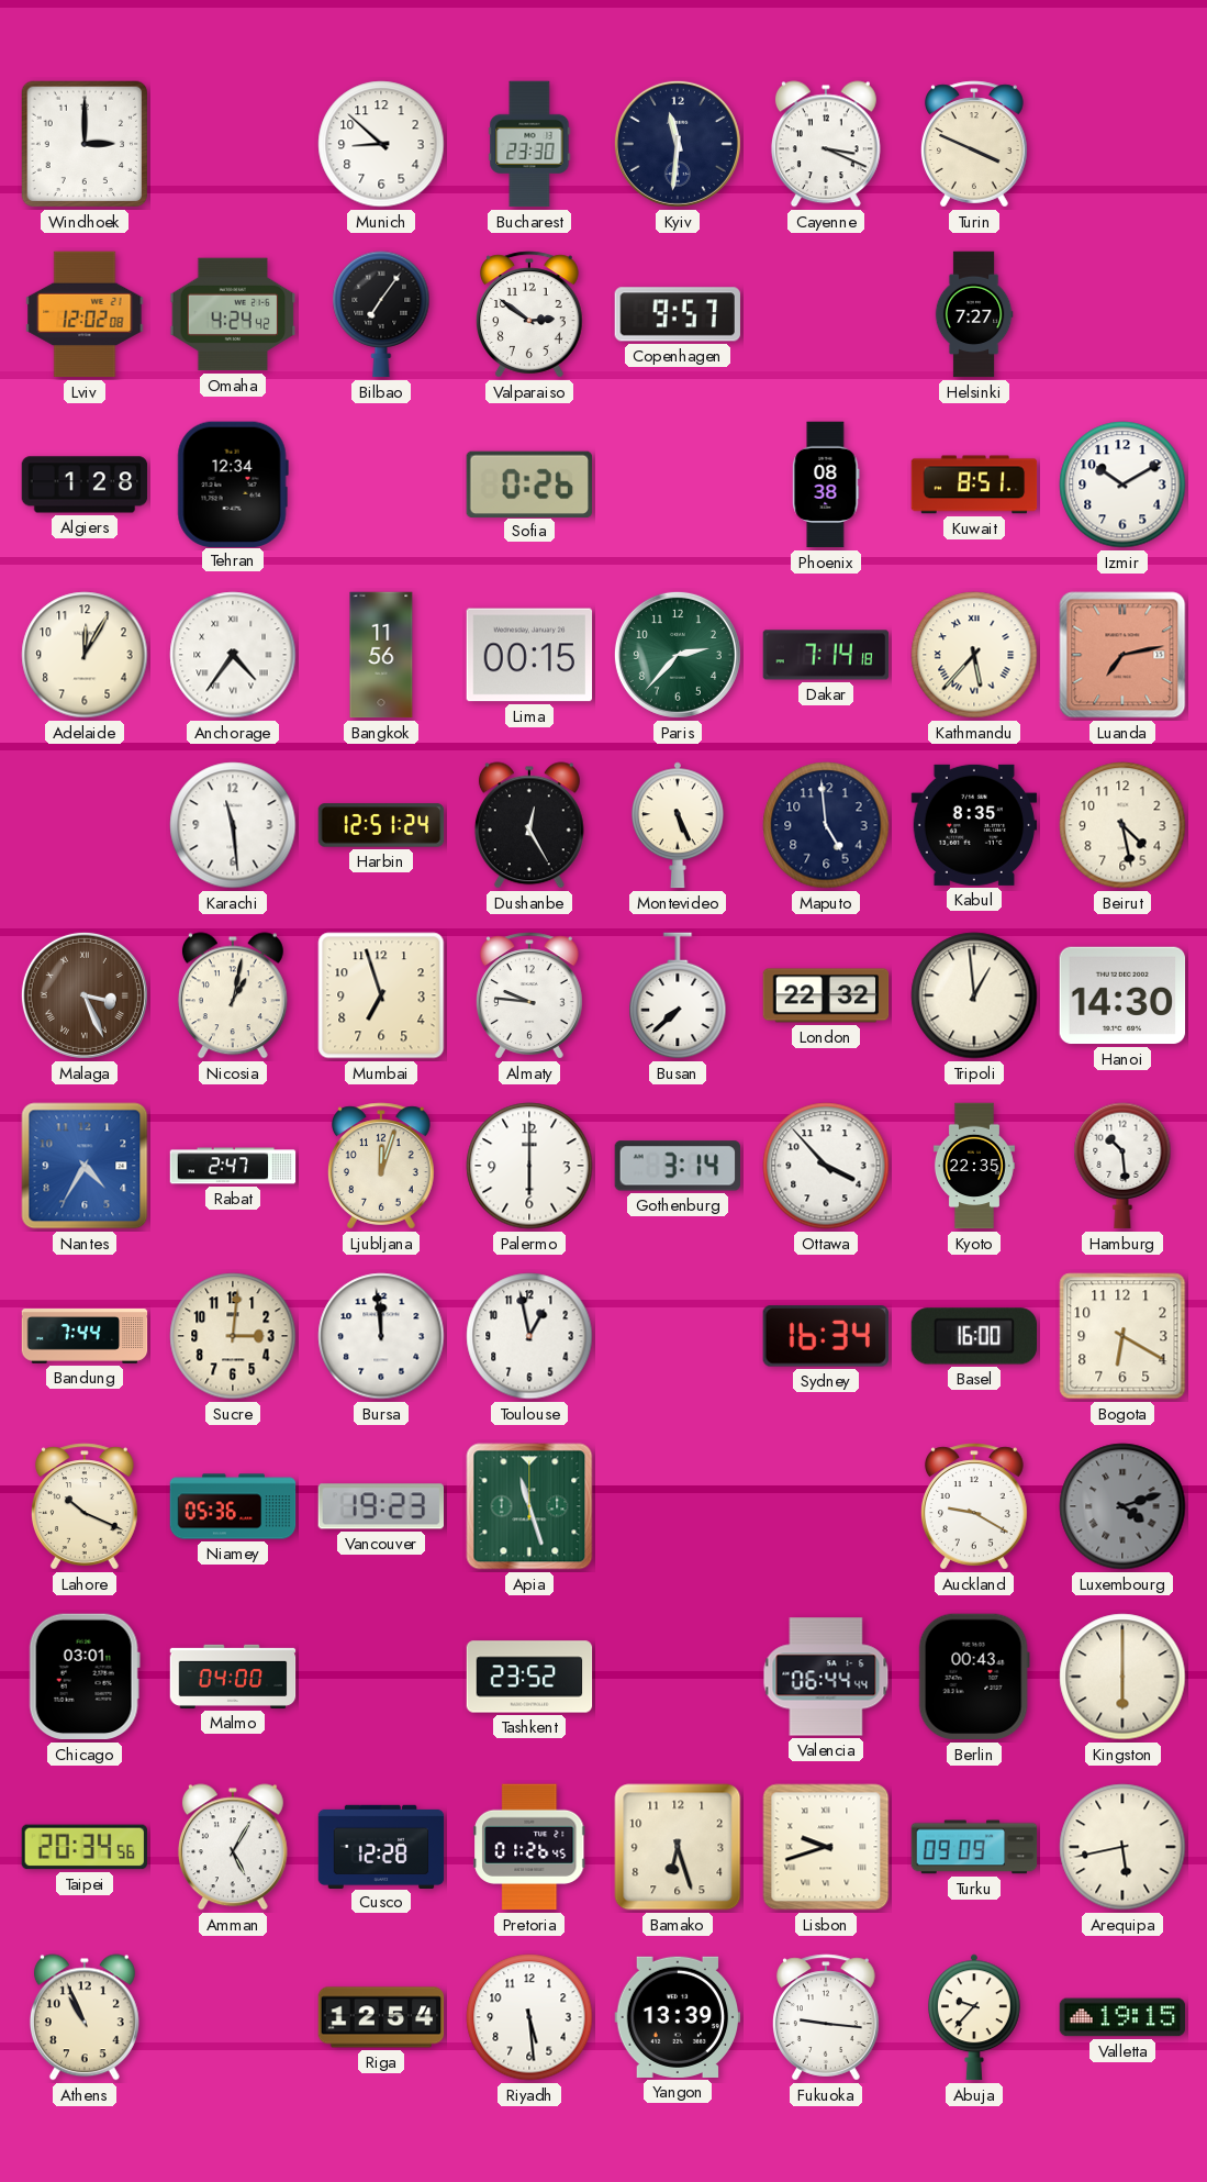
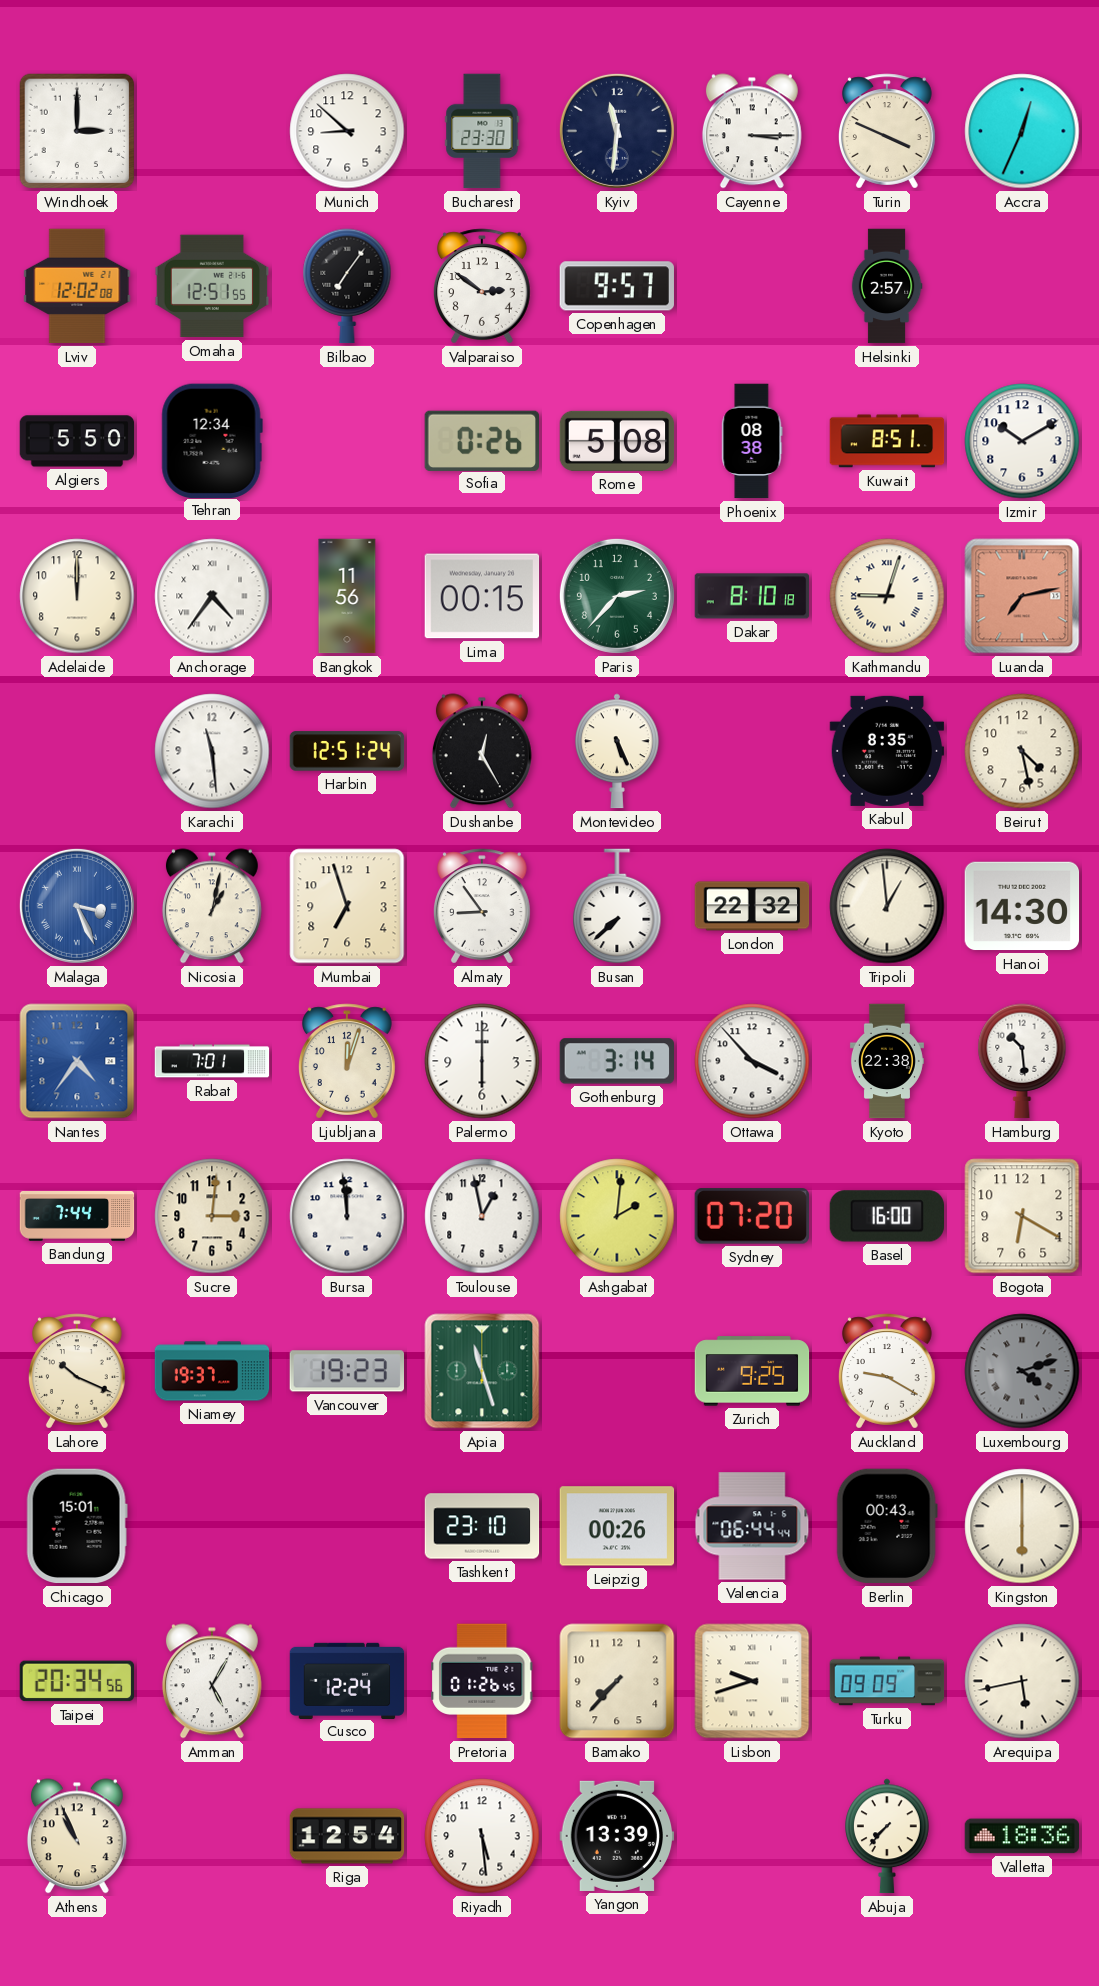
Cayenne: 3:19 -> 3:15 (752, 131)
Accra: none -> 12:34 (1022, 131)
Omaha: 4:24 -> 12:51 (212, 286)
Helsinki: 7:27 -> 2:57 (887, 286)
Algiers: 1:28 -> 5:50 (77, 441)
Rome: none -> 5:08 (617, 441)
Adelaide: 12:05 -> 12:00 (77, 596)
Dakar: 7:14 -> 8:10 (752, 596)
Kathmandu: 5:37 -> 9:03 (887, 596)
Maputo: 4:59 -> none (826, 825)
Malaga dial: brown -> blue (77, 906)
Almaty: 9:46 -> 8:54 (483, 906)
Nantes: 4:35 -> 4:36 (77, 1061)
Rabat: 2:47 -> 7:01 (212, 1061)
Kyoto: 22:35 -> 22:38 (887, 1061)
Ashgabat: none -> 2:01 (617, 1216)
Sydney: 16:34 -> 07:20 (751, 1216)
Niamey: 05:36 -> 19:37 (212, 1371)
Zurich: none -> 9:25 (752, 1371)
Chicago: 03:01 -> 15:01 (77, 1526)
Malmo: 04:00 -> none (233, 1677)
Tashkent: 23:52 -> 23:10 (482, 1526)
Leipzig: none -> 00:26 (617, 1526)
Cusco: 12:28 -> 12:24 (347, 1680)
Bamako: 6:27 -> 7:37 (617, 1681)
Fukuoka: 9:16 -> none (827, 2017)
Abuja: 9:37 -> 7:37 (888, 1836)
Valletta: 19:15 -> 18:36 (1022, 1836)
